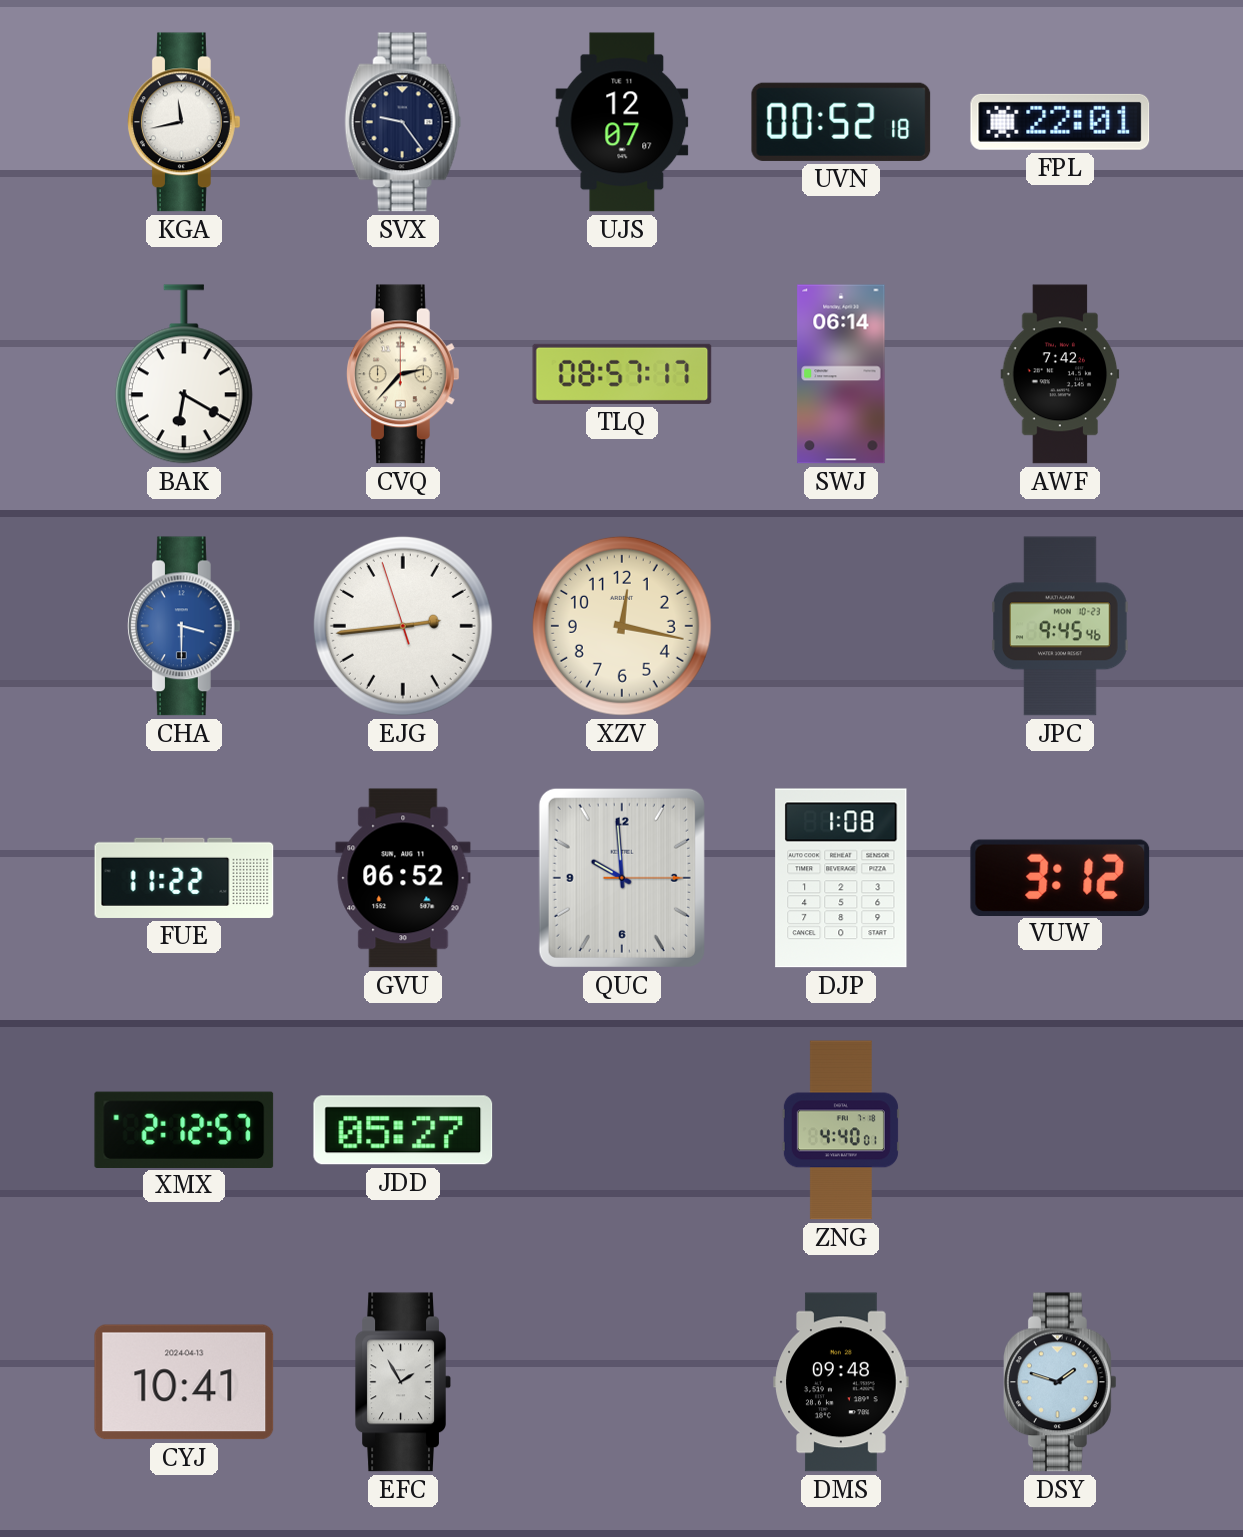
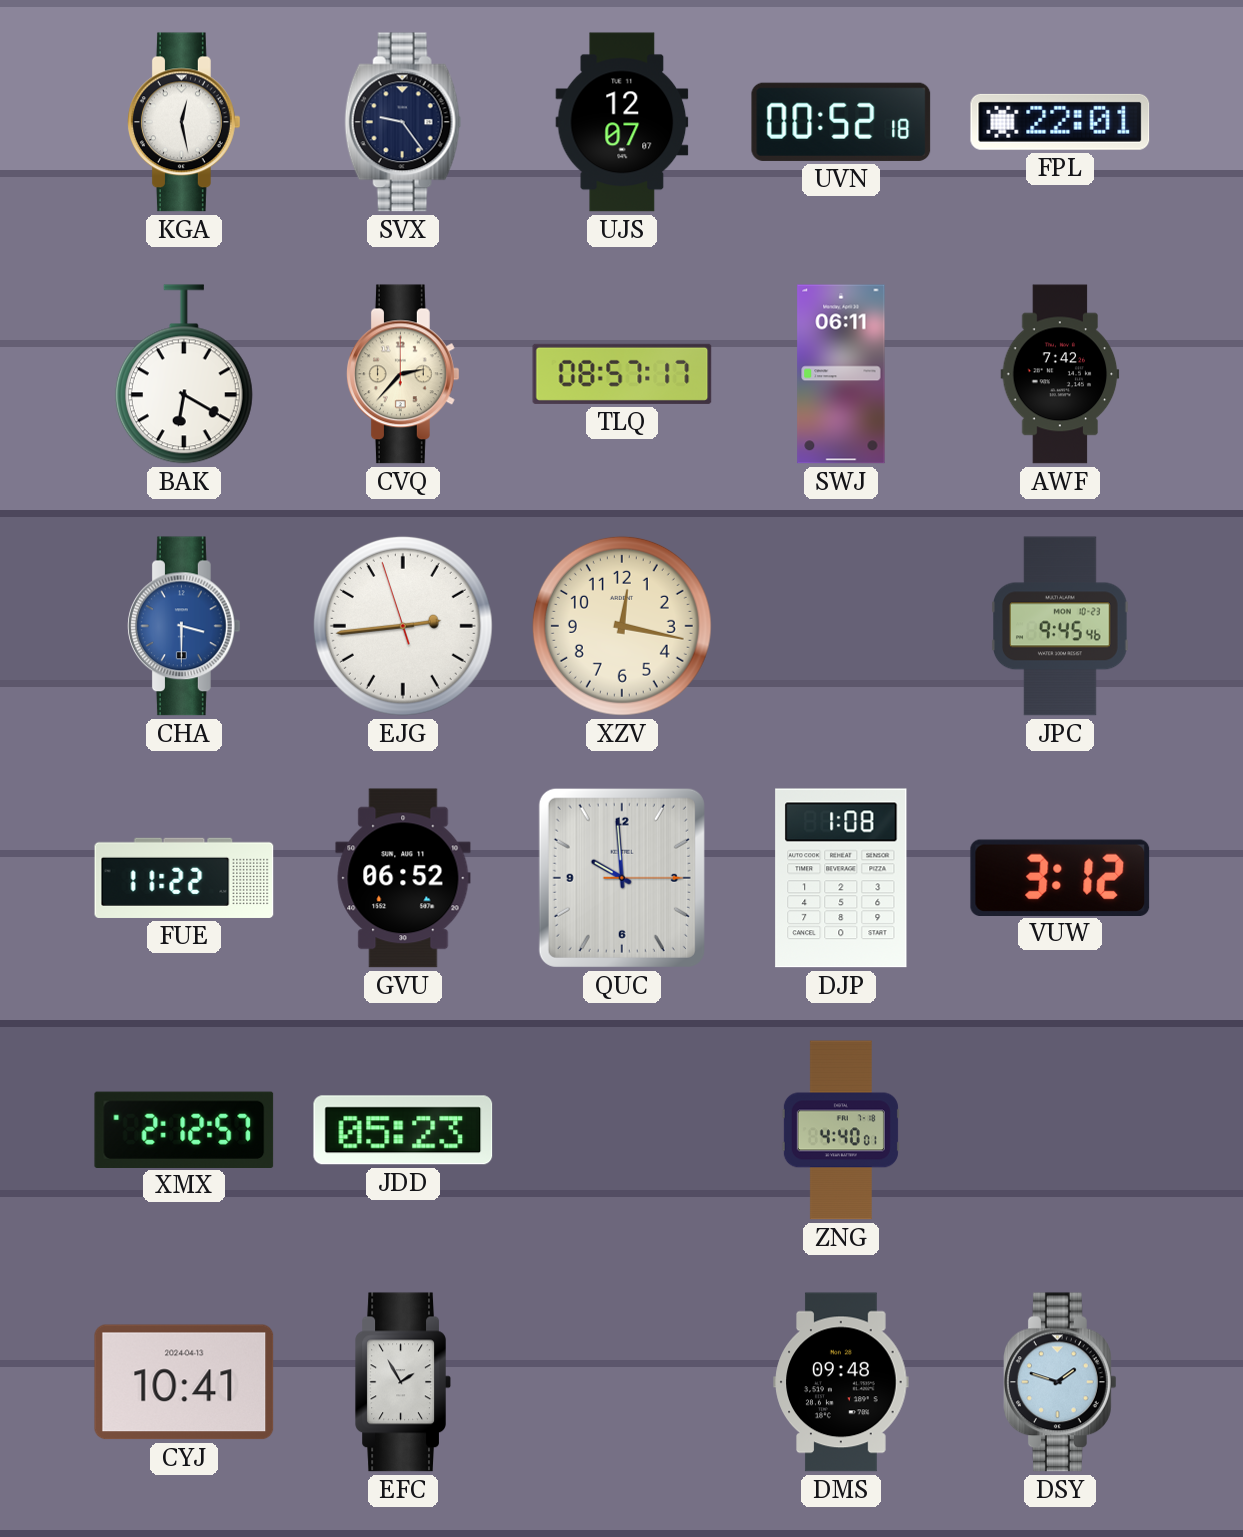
KGA: 11:43 -> 12:28 (184, 122)
SWJ: 06:14 -> 06:11 (841, 374)
JDD: 05:27 -> 05:23 (403, 1130)
